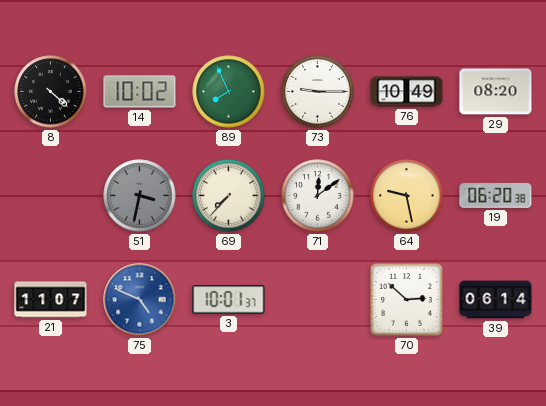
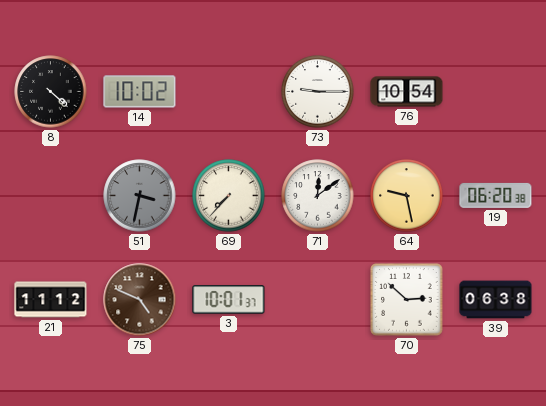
89: 7:56 -> none (229, 92)
76: 10:49 -> 10:54 (407, 92)
29: 08:20 -> none (496, 92)
21: 11:07 -> 11:12 (51, 300)
75 dial: blue -> brown (140, 300)
39: 06:14 -> 06:38 (496, 300)
